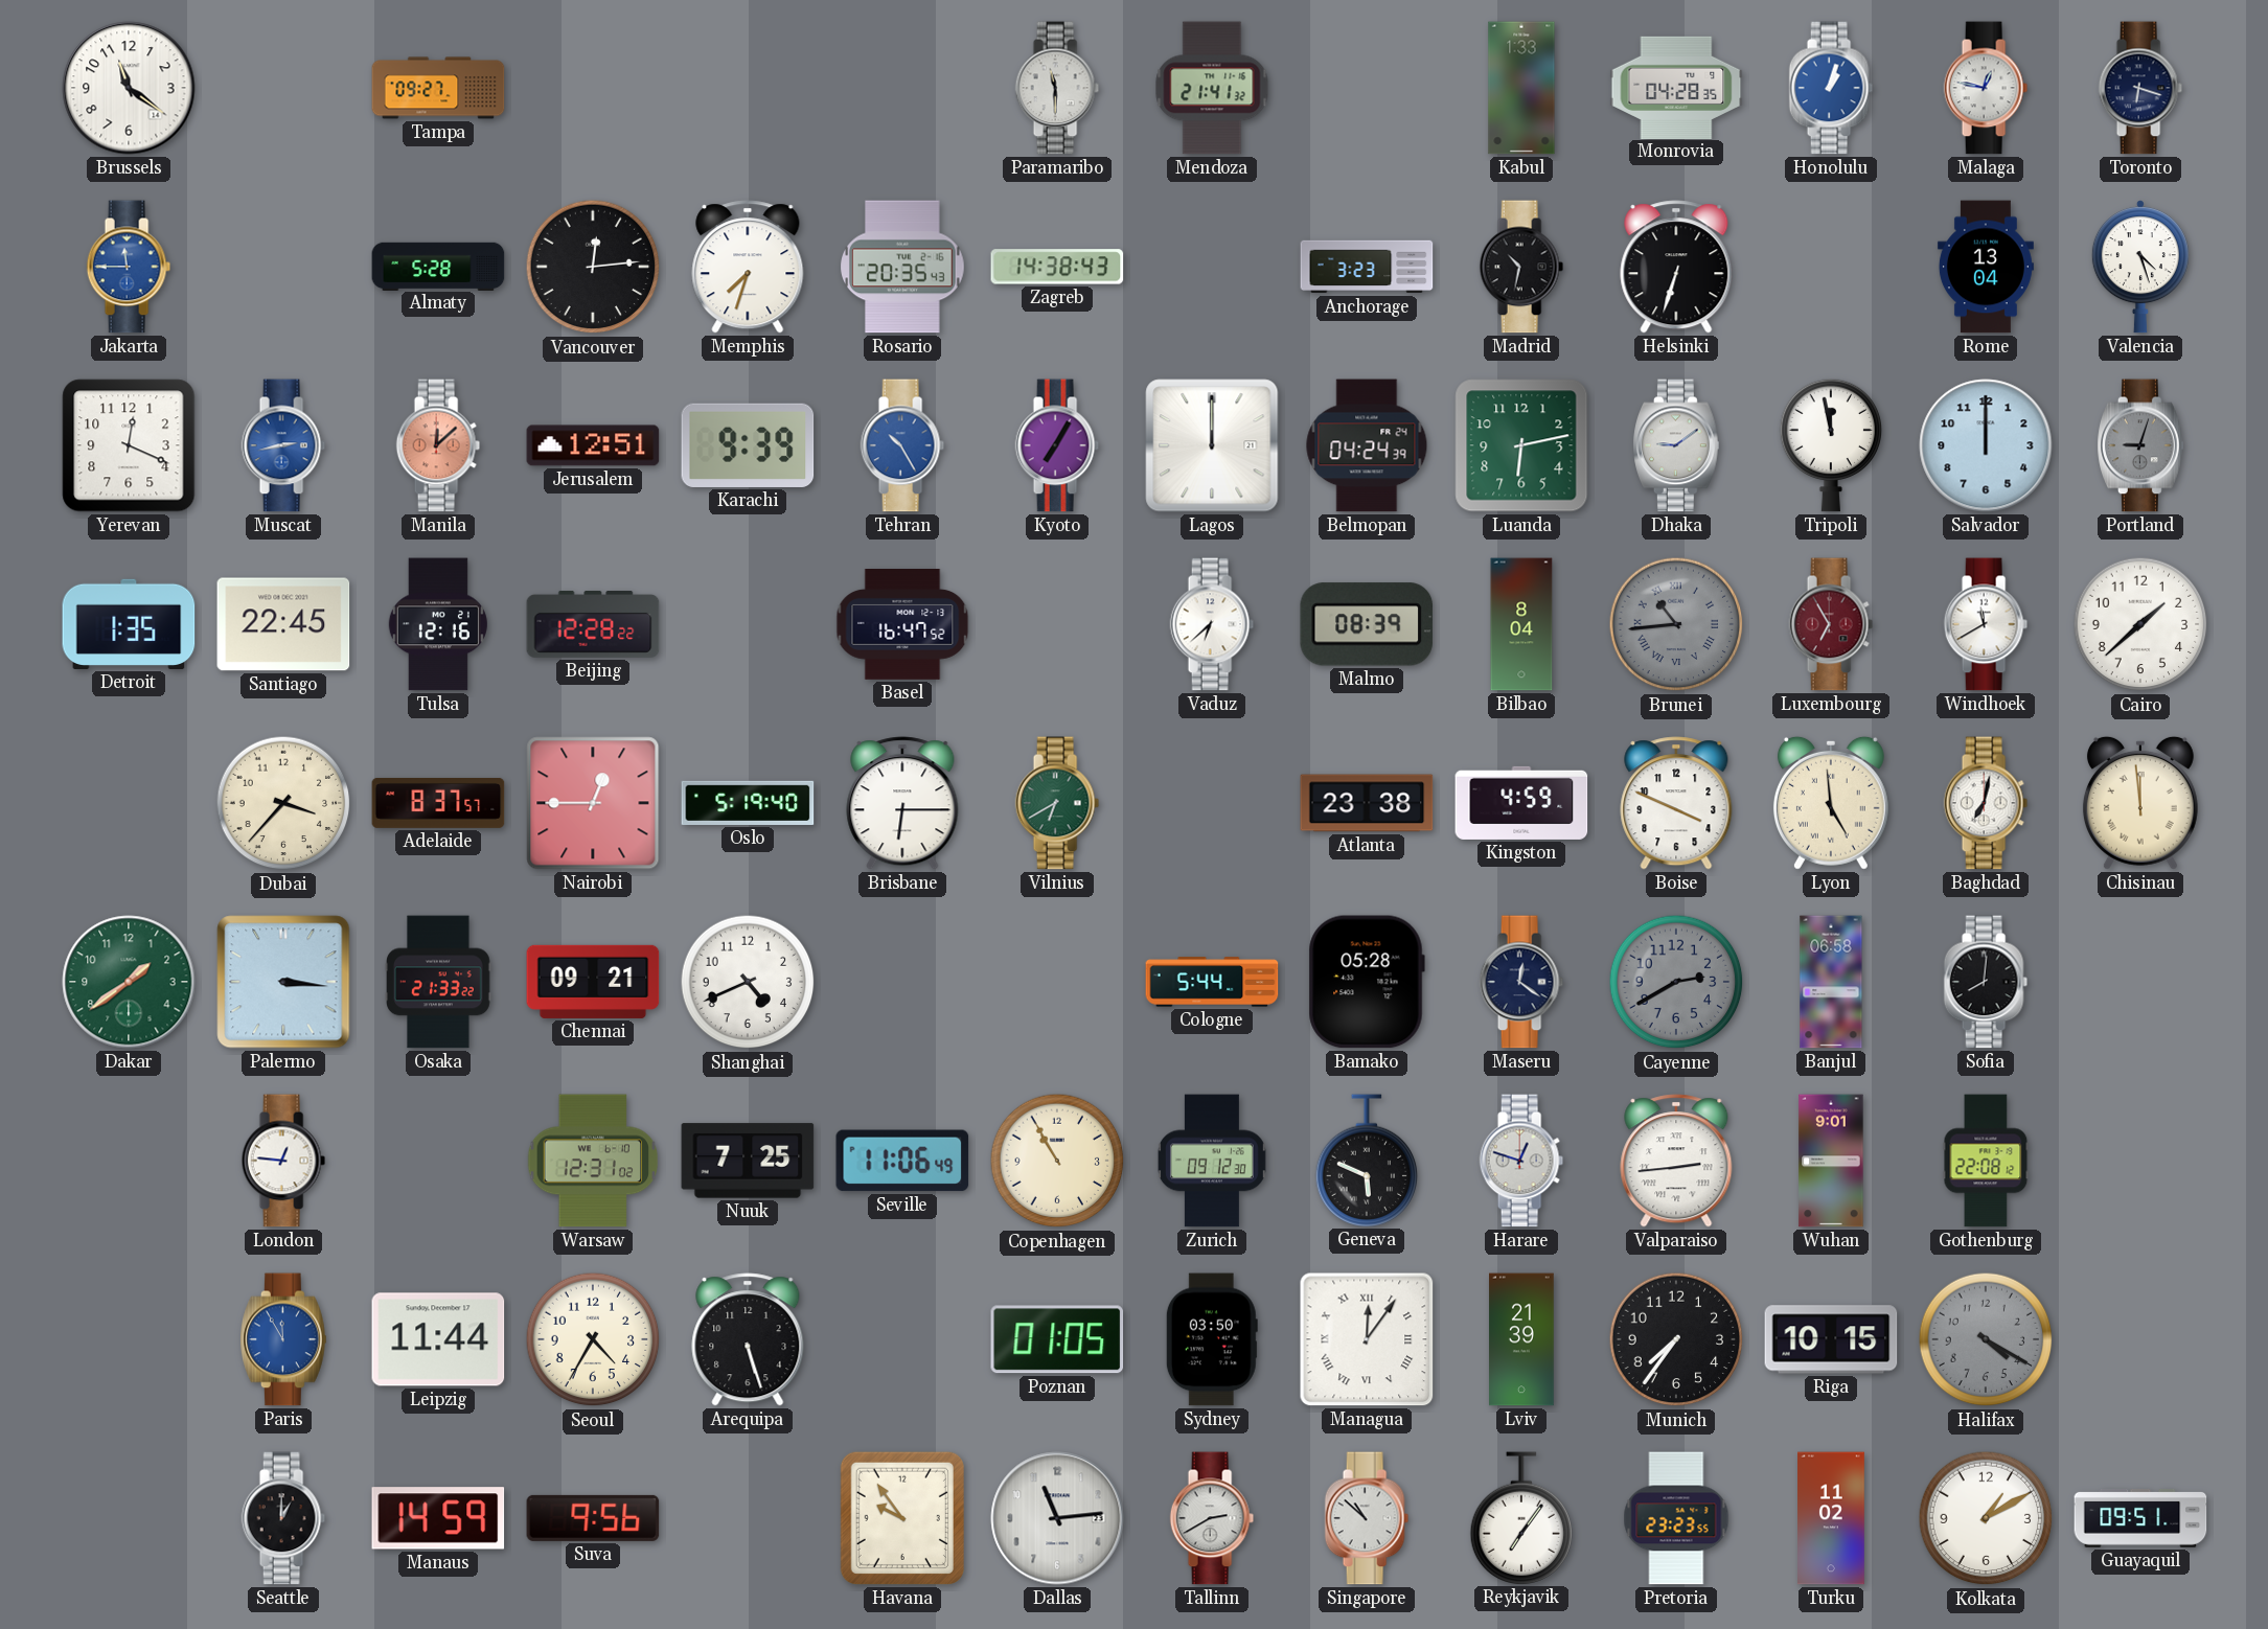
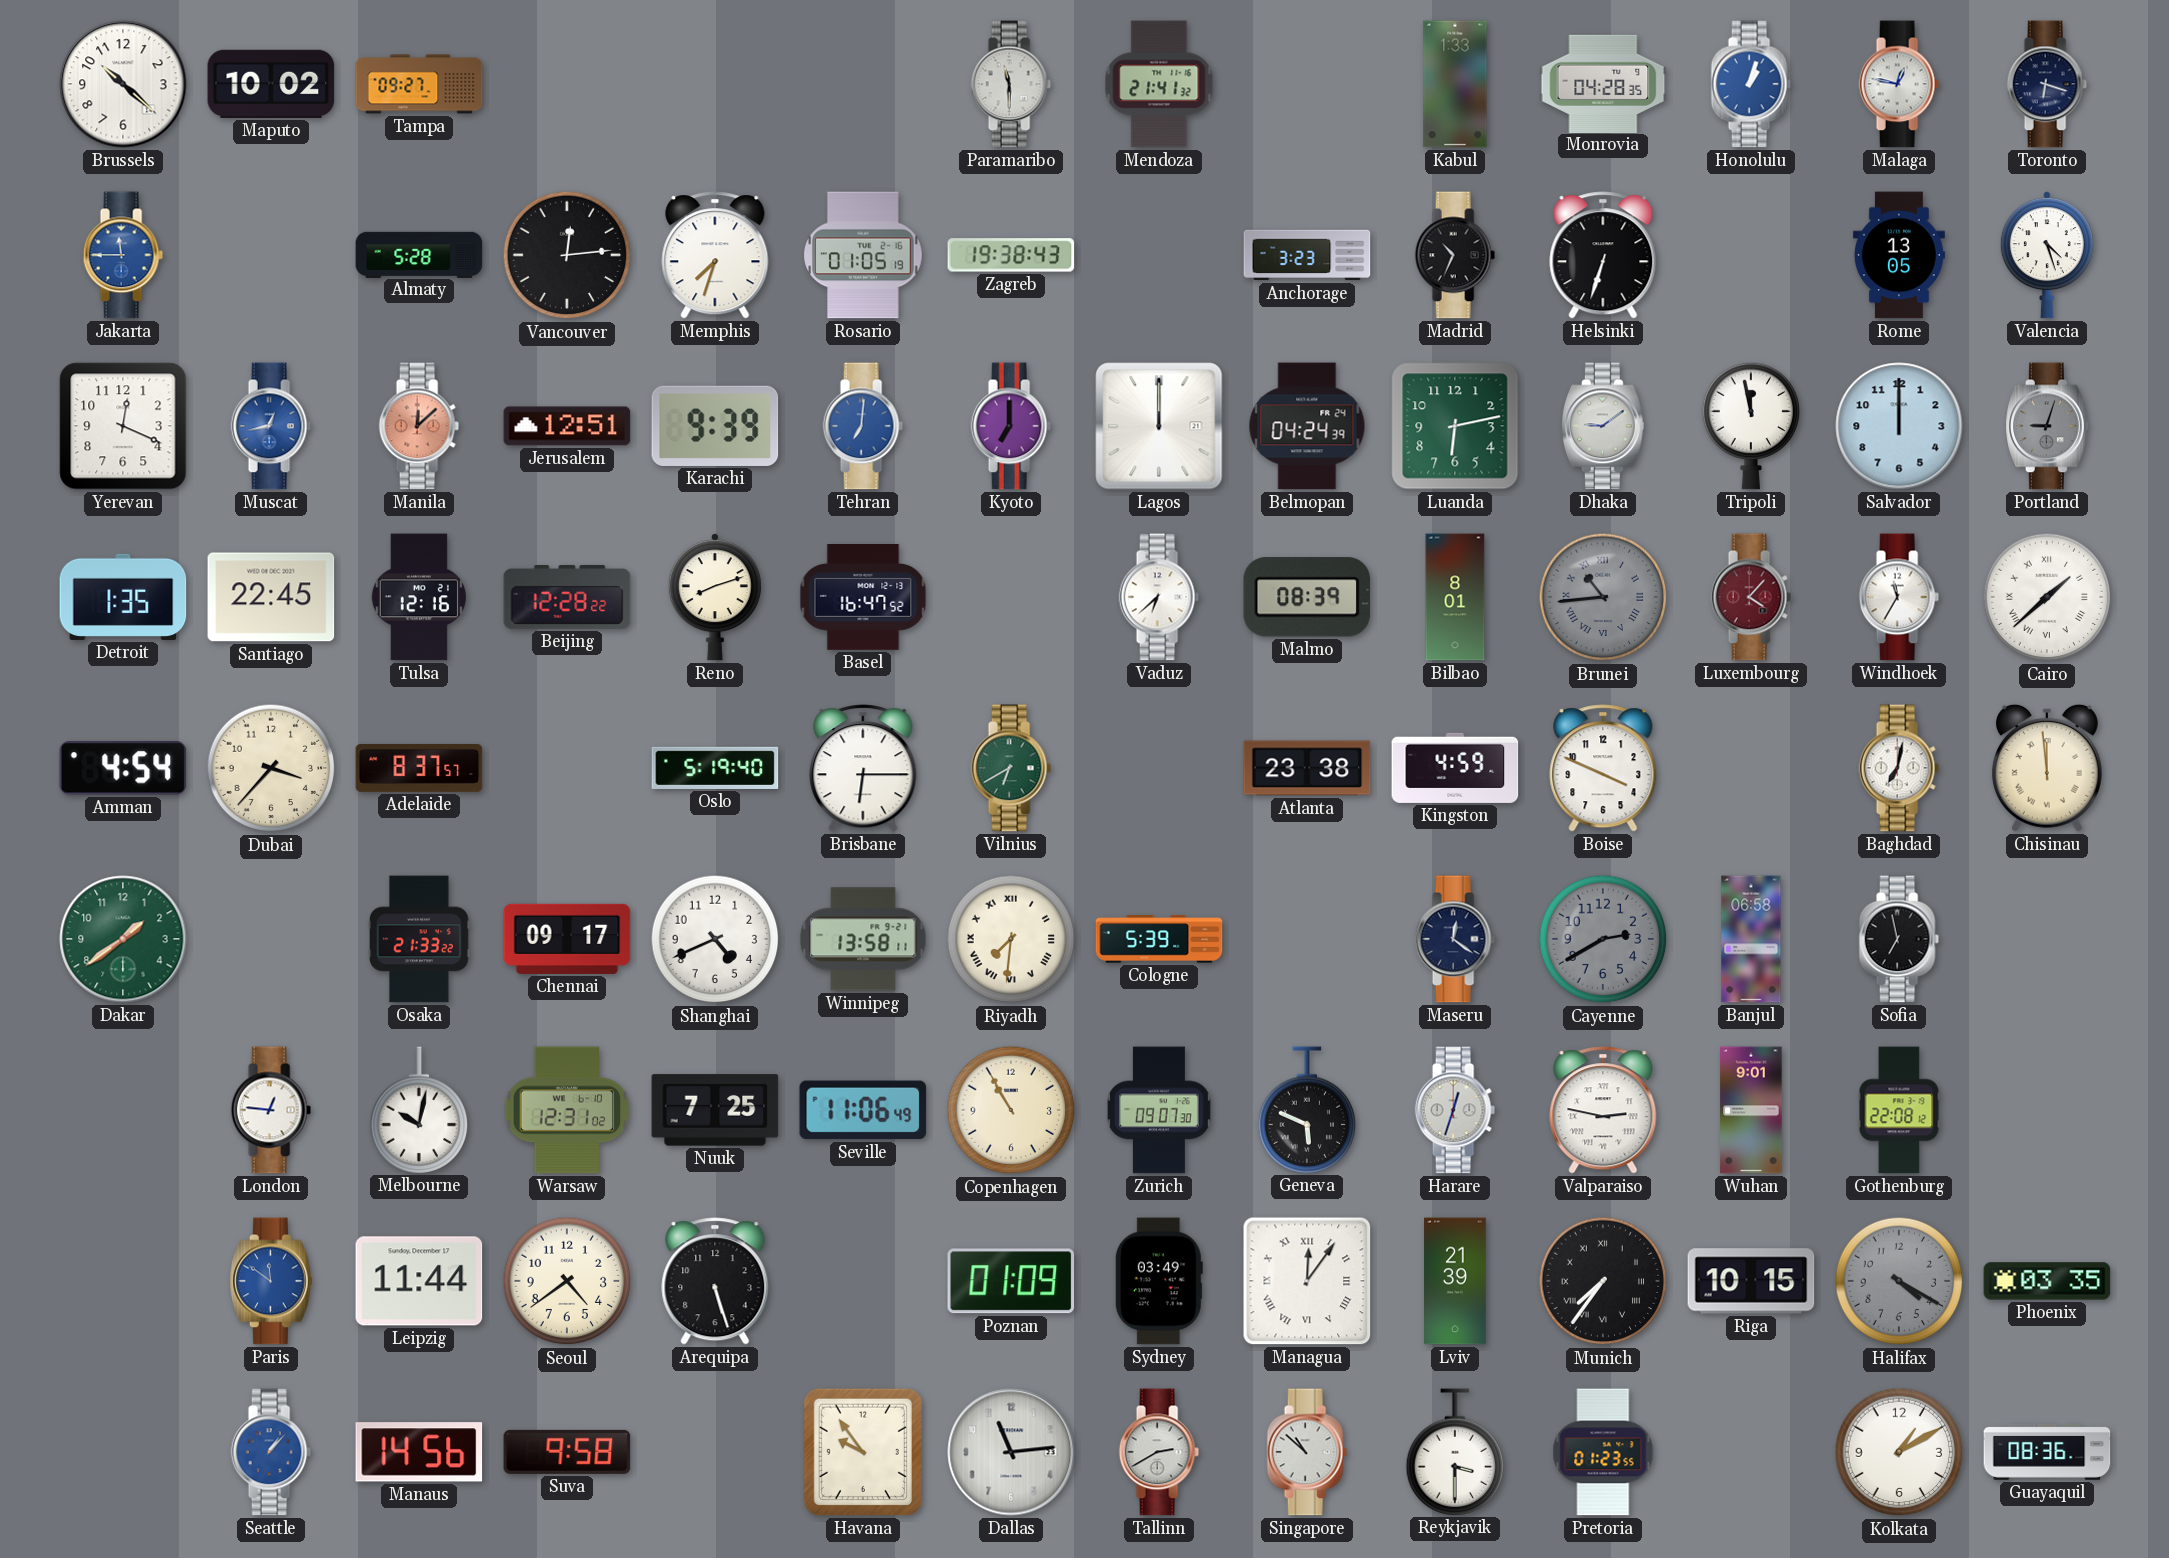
Brussels: 11:21 -> 10:22 (123, 84)
Maputo: none -> 10:02 (271, 84)
Rosario: 20:35 -> 01:05 (863, 255)
Zagreb: 14:38 -> 19:38 (1011, 255)
Madrid: 10:32 -> 10:34 (1455, 255)
Rome: 13:04 -> 13:05 (1899, 255)
Muscat: 2:43 -> 12:43 (271, 426)
Tehran: 10:25 -> 7:01 (863, 426)
Kyoto: 7:05 -> 7:00 (1011, 426)
Reno: none -> 8:12 (715, 597)
Bilbao: 8:04 -> 8:01 (1455, 597)
Luxembourg: 6:55 -> 4:07 (1751, 597)
Windhoek: 11:40 -> 11:35 (1899, 597)
Cairo numerals: Arabic -> Roman (2047, 597)
Amman: none -> 4:54 (123, 768)
Nairobi: 12:45 -> none (593, 803)
Lyon: 4:59 -> none (1831, 803)
Palermo: 3:16 -> none (283, 982)
Chennai: 09:21 -> 09:17 (567, 939)
Winnipeg: none -> 13:58 (863, 939)
Riyadh: none -> 7:31 (1011, 939)
Cologne: 5:44 -> 5:39 (1159, 939)
Bamako: 05:28 -> none (1367, 982)
Sofia: 8:01 -> 6:58 (1899, 939)
Melbourne: none -> 10:02 (419, 1110)
Zurich: 09:12 -> 09:07 (1159, 1110)
Harare: 12:48 -> 12:33 (1455, 1110)
Valparaiso: 2:44 -> 2:47 (1603, 1110)
Paris: 11:55 -> 11:51 (271, 1281)
Seoul: 4:35 -> 4:39 (567, 1281)
Poznan: 01:05 -> 01:09 (1011, 1281)
Sydney: 03:50 -> 03:49 (1159, 1281)
Munich numerals: Arabic -> Roman (1603, 1281)
Phoenix: none -> 03:35 (2047, 1281)
Seattle: 1:00 -> 1:07 (271, 1452)
Seattle dial: black -> blue (271, 1452)
Manaus: 14:59 -> 14:56 (419, 1452)
Suva: 9:56 -> 9:58 (567, 1452)
Reykjavik: 7:06 -> 3:30 (1455, 1452)
Pretoria: 23:23 -> 01:23 (1603, 1452)
Turku: 11:02 -> none (1832, 1518)
Guayaquil: 09:51 -> 08:36 (2047, 1452)
